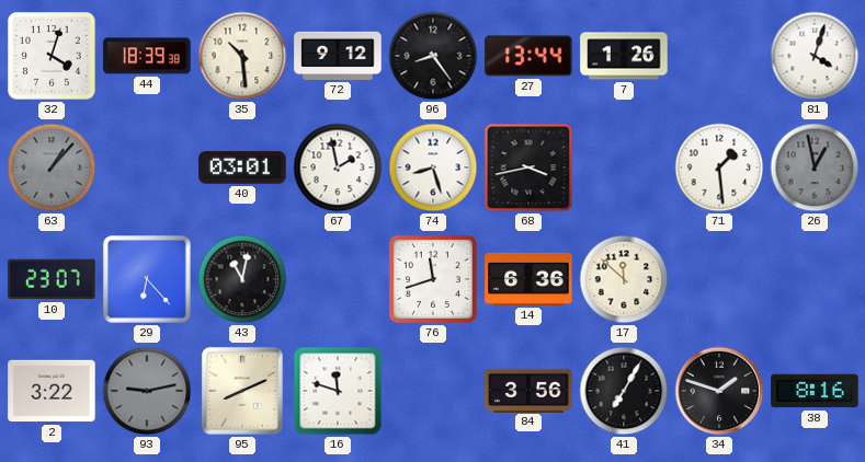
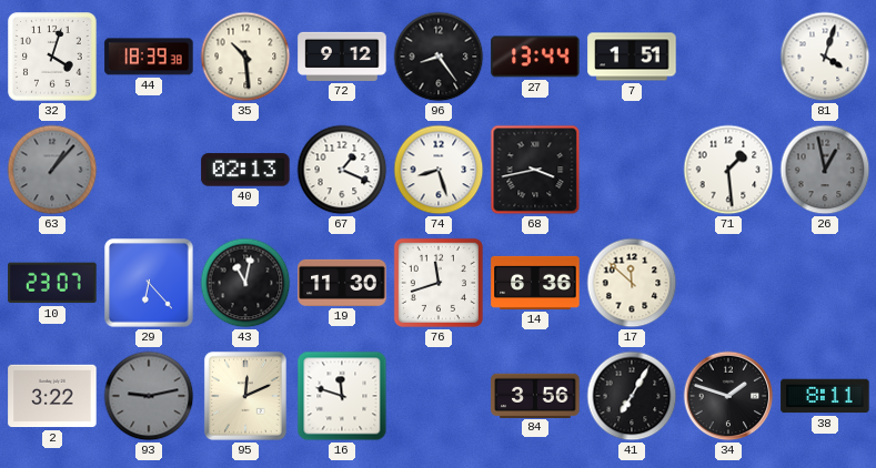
7: 1:26 -> 1:51 (632, 57)
40: 03:01 -> 02:13 (245, 170)
67: 1:58 -> 1:19 (342, 170)
19: none -> 11:30 (342, 283)
95: 8:11 -> 12:11 (245, 396)
38: 8:16 -> 8:11 (825, 396)
